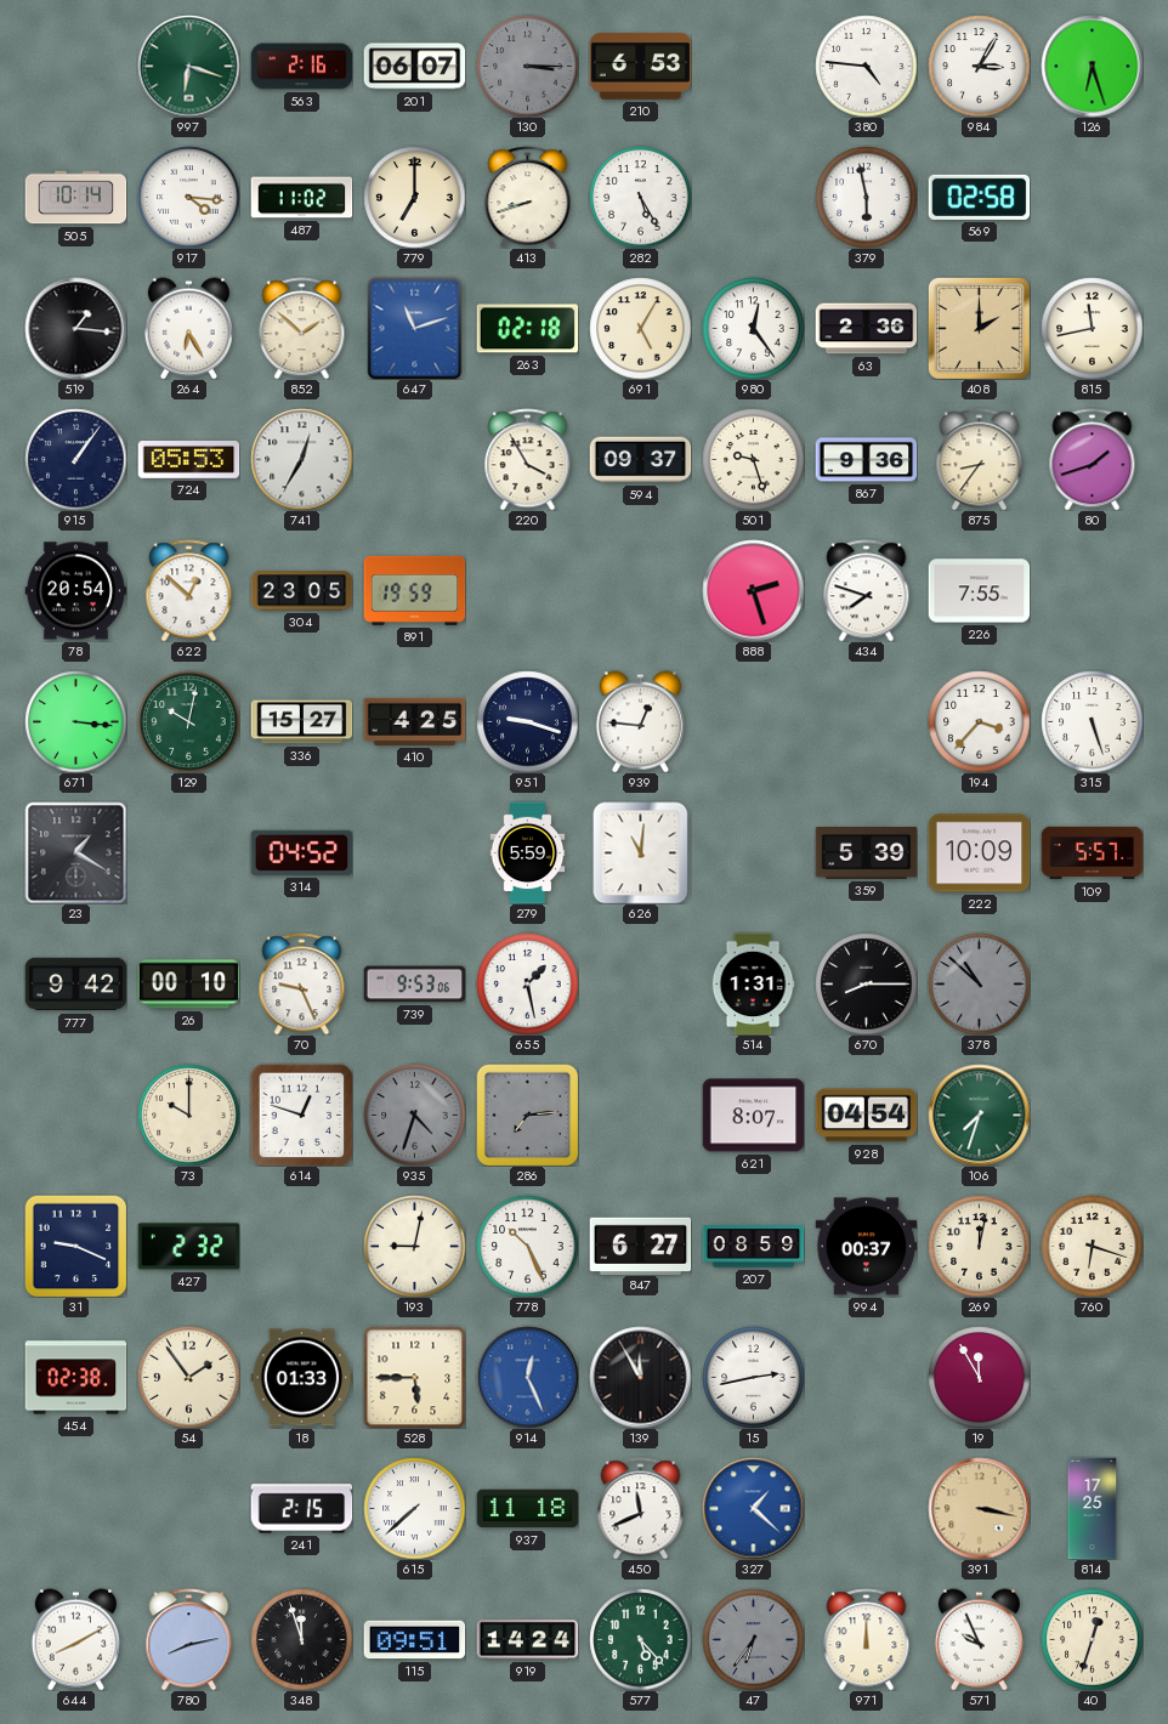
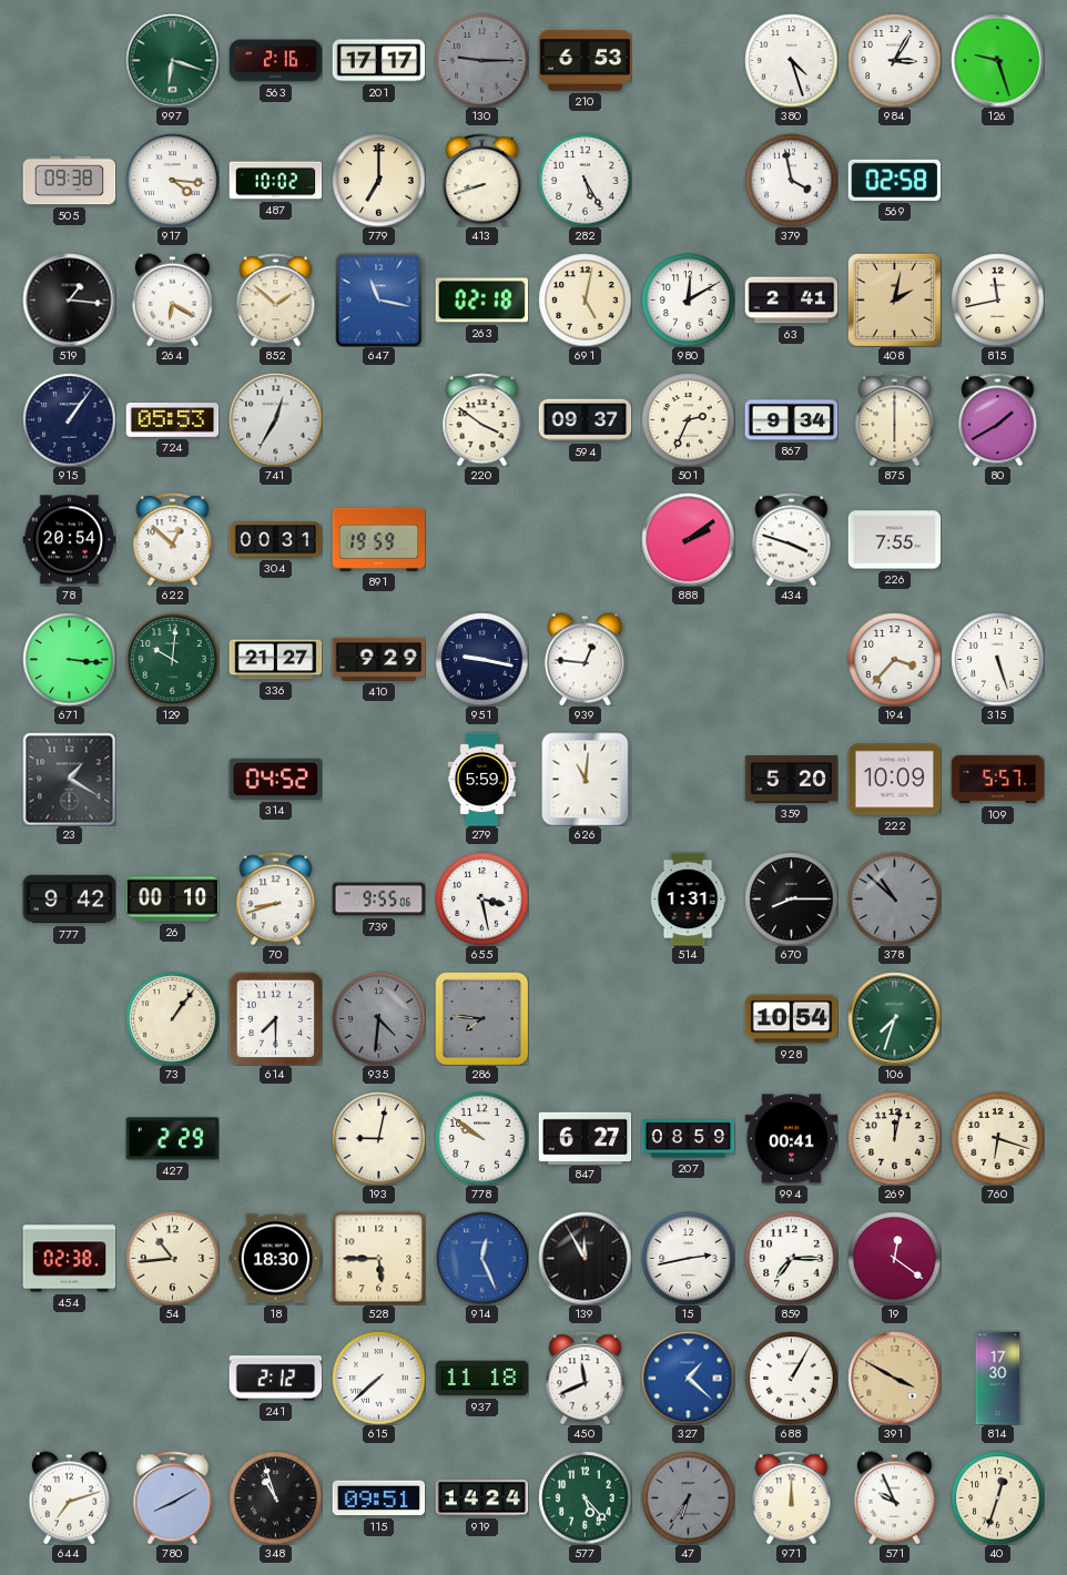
201: 06:07 -> 17:17 (378, 61)
130: 3:15 -> 9:15 (481, 60)
380: 4:46 -> 4:27 (791, 60)
126: 6:27 -> 9:27 (997, 60)
505: 10:14 -> 09:38 (69, 181)
487: 11:02 -> 10:02 (275, 181)
379: 5:58 -> 3:58 (791, 180)
264: 6:25 -> 6:20 (172, 299)
647: 11:12 -> 11:17 (379, 299)
691: 5:05 -> 5:02 (585, 299)
980: 12:24 -> 12:10 (688, 299)
63: 2:36 -> 2:41 (791, 301)
408: 2:00 -> 2:02 (894, 299)
220: 3:55 -> 3:51 (482, 419)
501: 9:27 -> 2:34 (688, 419)
867: 9:36 -> 9:34 (791, 420)
875: 8:36 -> 6:00 (895, 419)
80: 1:42 -> 1:40 (998, 419)
304: 23:05 -> 00:31 (275, 540)
888: 2:27 -> 2:09 (688, 539)
434: 7:48 -> 3:48 (792, 539)
129: 10:02 -> 10:01 (172, 659)
336: 15:27 -> 21:27 (275, 660)
410: 4:25 -> 9:29 (378, 659)
951: 9:18 -> 9:17 (481, 659)
359: 5:39 -> 5:20 (791, 780)
70: 9:26 -> 8:42 (276, 898)
739: 9:53 -> 9:55 (378, 900)
655: 1:28 -> 3:28 (481, 898)
73: 10:00 -> 1:06 (172, 1018)
614: 12:48 -> 7:30 (275, 1018)
935: 4:33 -> 4:31 (378, 1018)
286: 7:14 -> 7:46 (481, 1018)
621: 8:07 -> none (753, 1116)
928: 04:54 -> 10:54 (791, 1019)
31: 9:19 -> none (75, 1246)
427: 2:32 -> 2:29 (172, 1139)
778: 10:26 -> 9:51 (481, 1138)
994: 00:37 -> 00:41 (791, 1139)
54: 1:54 -> 10:44 (172, 1258)
18: 01:33 -> 18:30 (275, 1259)
859: none -> 7:15 (791, 1258)
19: 11:55 -> 12:21 (894, 1258)
241: 2:15 -> 2:12 (275, 1379)
688: none -> 1:05 (791, 1378)
391: 3:17 -> 3:50 (894, 1378)
814: 17:25 -> 17:30 (998, 1378)
644: 8:10 -> 7:12 (69, 1497)
780: 8:13 -> 8:10 (173, 1497)
348: 11:57 -> 10:57 (275, 1497)
